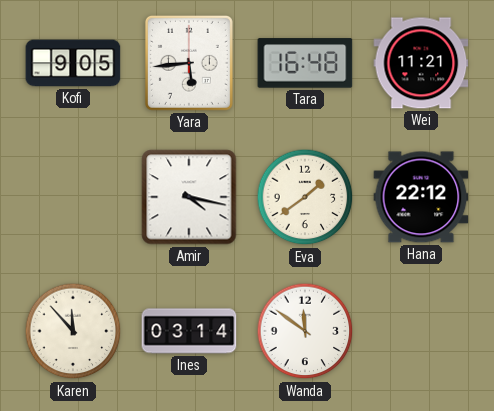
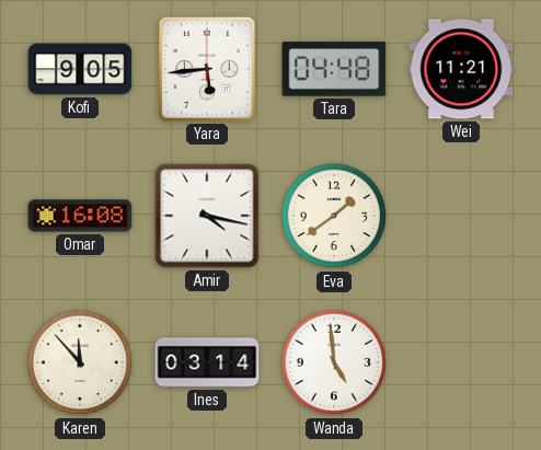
Tara: 16:48 -> 04:48 (334, 69)
Omar: none -> 16:08 (80, 216)
Hana: 22:12 -> none (421, 197)
Wanda: 11:51 -> 4:59 (334, 362)
